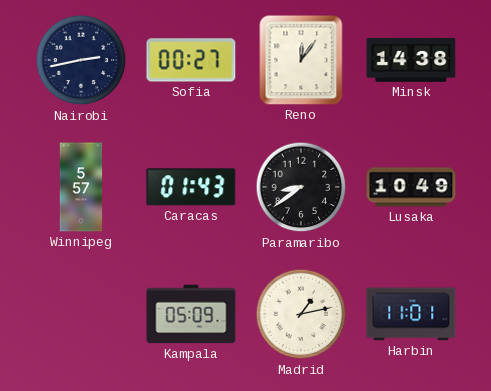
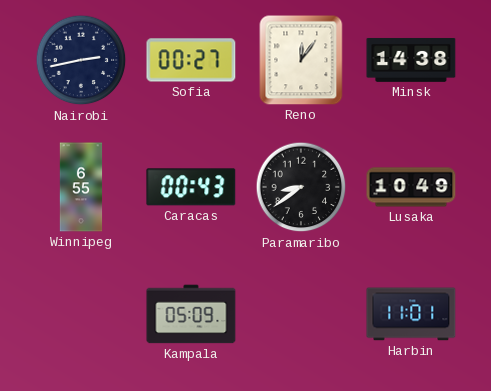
Winnipeg: 5:57 -> 6:55 (81, 187)
Caracas: 01:43 -> 00:43 (191, 187)
Madrid: 1:13 -> none (301, 314)
